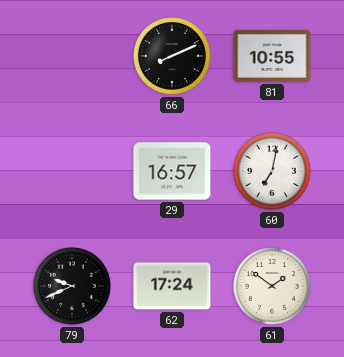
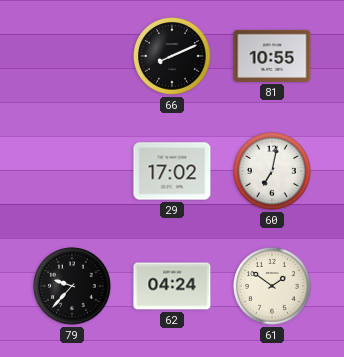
29: 16:57 -> 17:02 (172, 171)
79: 9:41 -> 9:37 (72, 286)
62: 17:24 -> 04:24 (172, 286)
